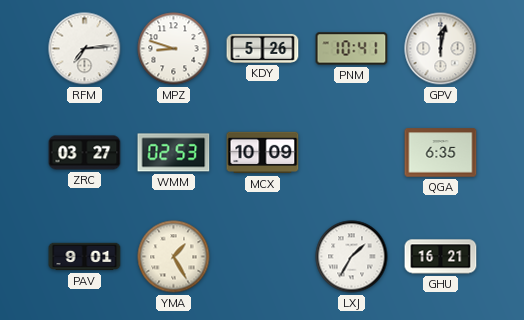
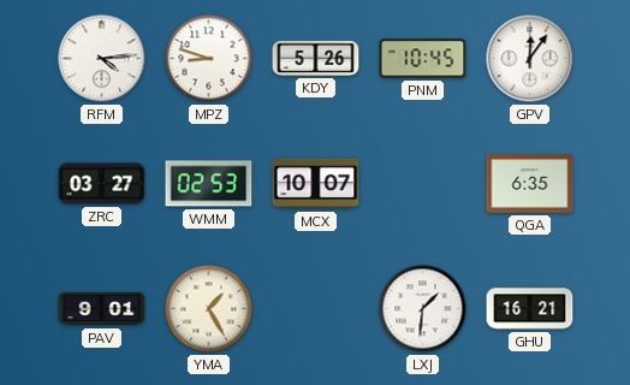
RFM: 7:14 -> 4:14 (102, 59)
PNM: 10:41 -> 10:45 (423, 59)
GPV: 12:02 -> 12:06 (530, 59)
MCX: 10:09 -> 10:07 (316, 184)
LXJ: 1:35 -> 1:31 (423, 309)
